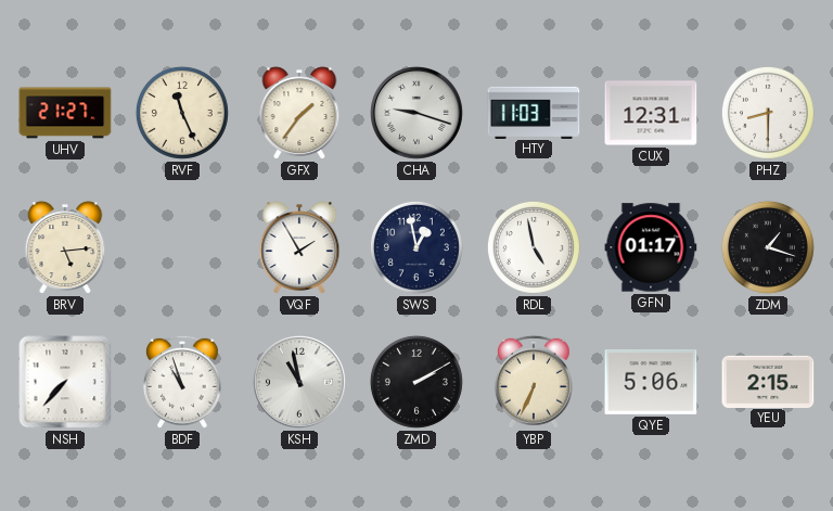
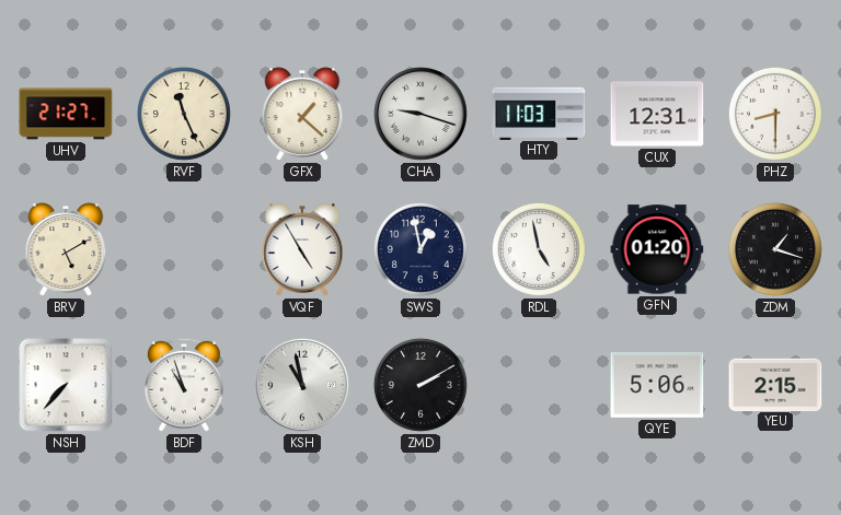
GFX: 1:36 -> 1:22 (302, 114)
BRV: 5:14 -> 5:10 (66, 249)
VQF: 1:55 -> 4:55 (302, 249)
GFN: 01:17 -> 01:20 (657, 249)
YBP: 6:34 -> none (534, 382)
